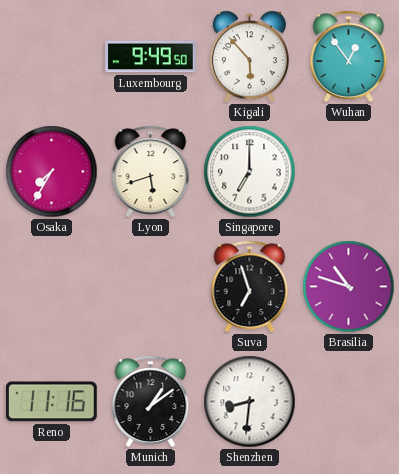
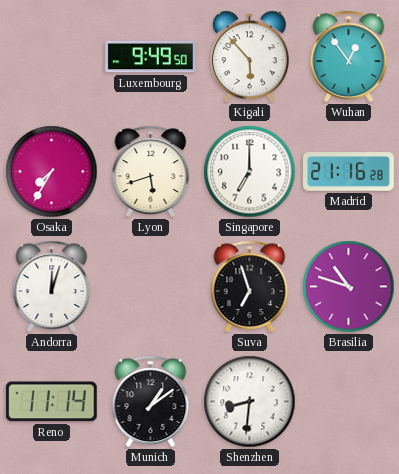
Madrid: none -> 21:16 (349, 172)
Andorra: none -> 12:03 (52, 286)
Reno: 11:16 -> 11:14 (51, 402)
